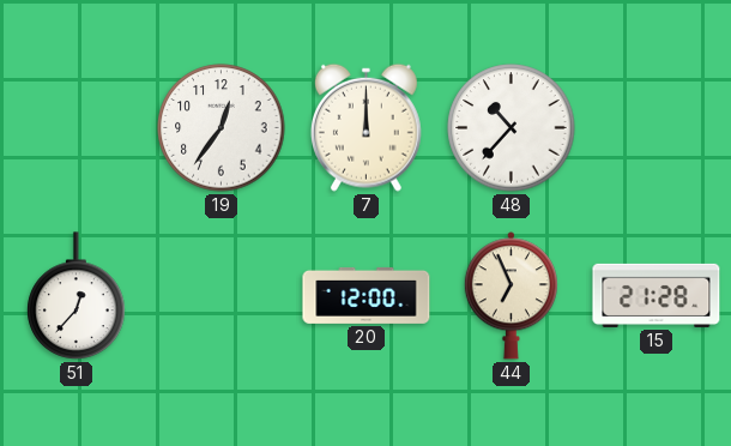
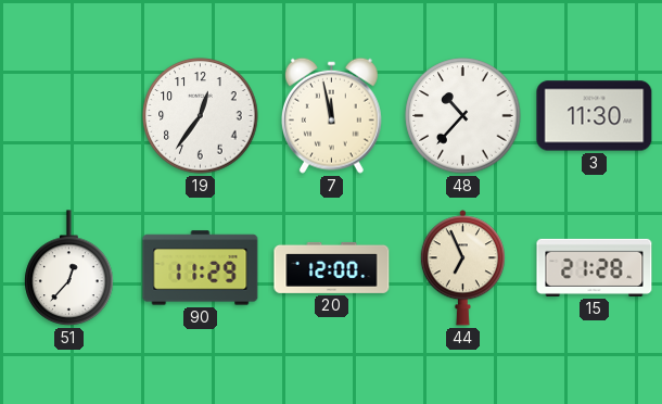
7: 12:00 -> 11:58 (331, 115)
3: none -> 11:30 (595, 116)
90: none -> 11:29 (201, 268)
